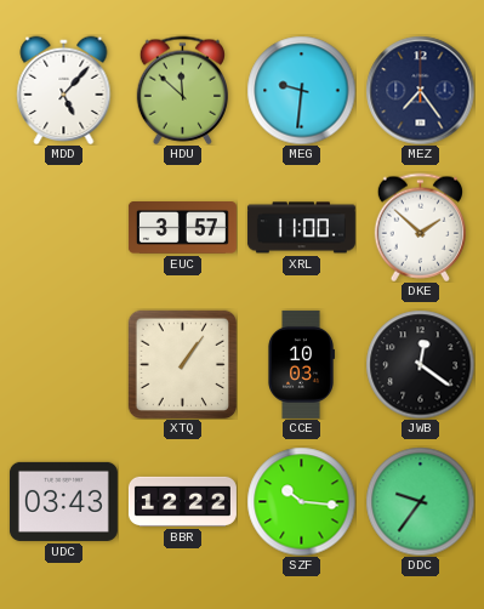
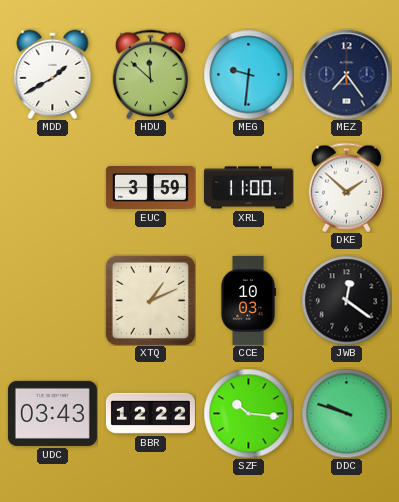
MDD: 5:07 -> 1:40 (53, 74)
EUC: 3:57 -> 3:59 (150, 188)
XTQ: 1:06 -> 1:11 (150, 300)
DDC: 9:36 -> 9:48 (346, 413)
